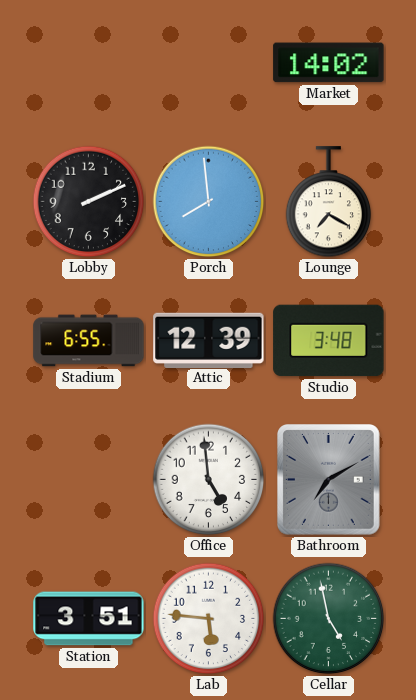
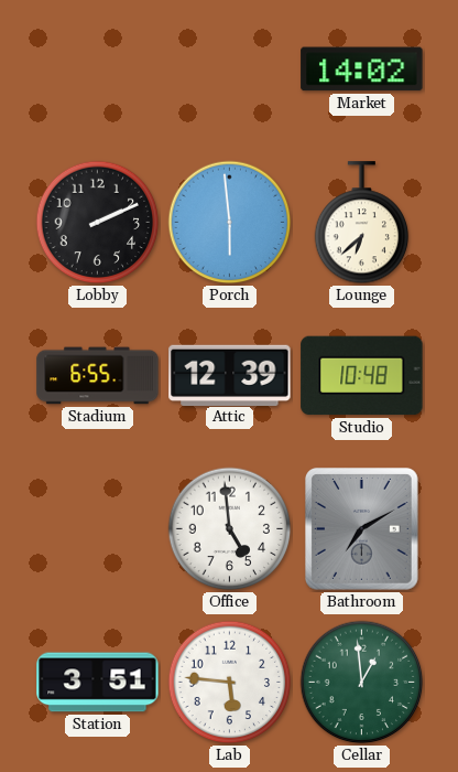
Porch: 7:59 -> 5:59 (230, 223)
Lounge: 7:20 -> 6:38 (362, 223)
Studio: 3:48 -> 10:48 (362, 376)
Cellar: 4:58 -> 12:59 (362, 683)
